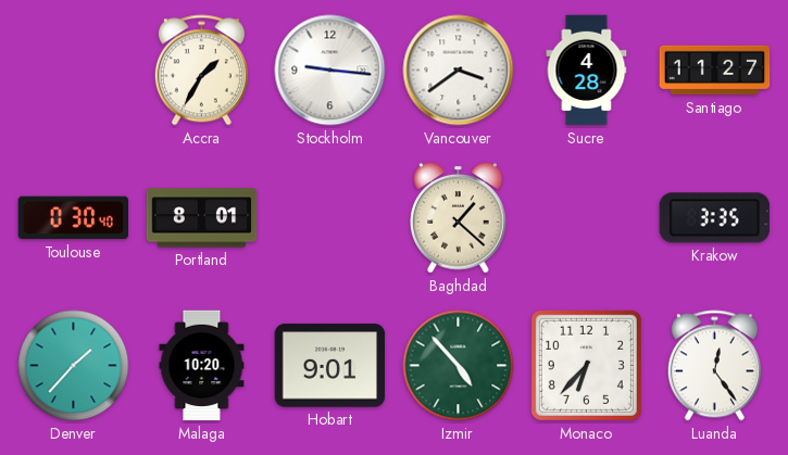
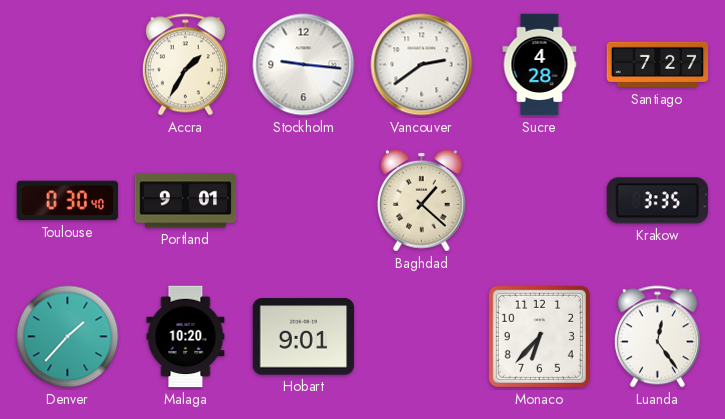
Vancouver: 3:39 -> 2:39 (422, 65)
Santiago: 11:27 -> 7:27 (658, 65)
Portland: 8:01 -> 9:01 (186, 201)
Izmir: 4:53 -> none (459, 366)
